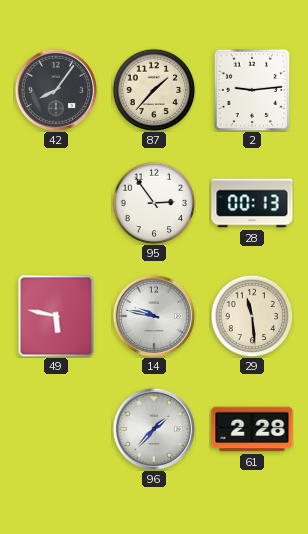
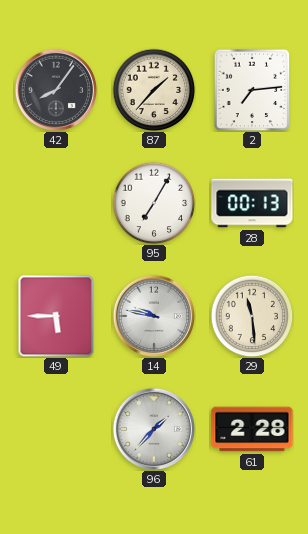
2: 9:14 -> 7:14 (252, 90)
95: 2:54 -> 7:05 (154, 203)
49: 5:47 -> 5:45 (56, 316)
